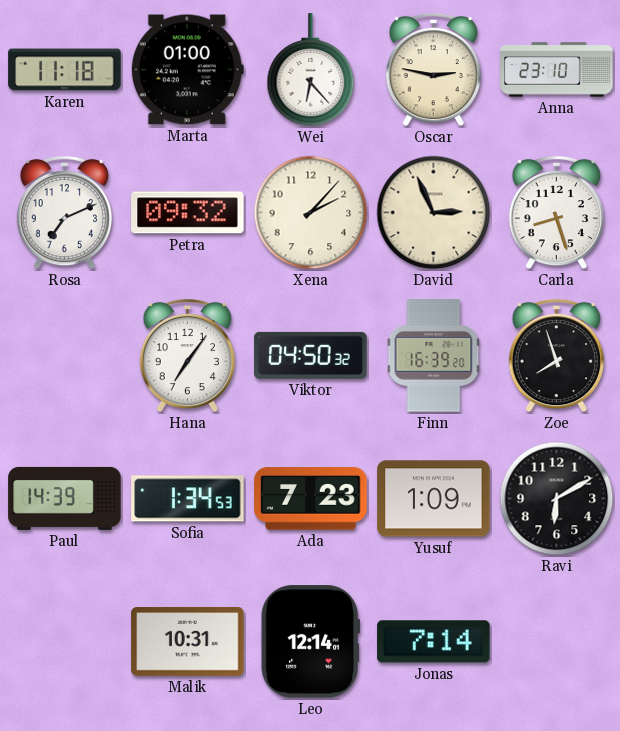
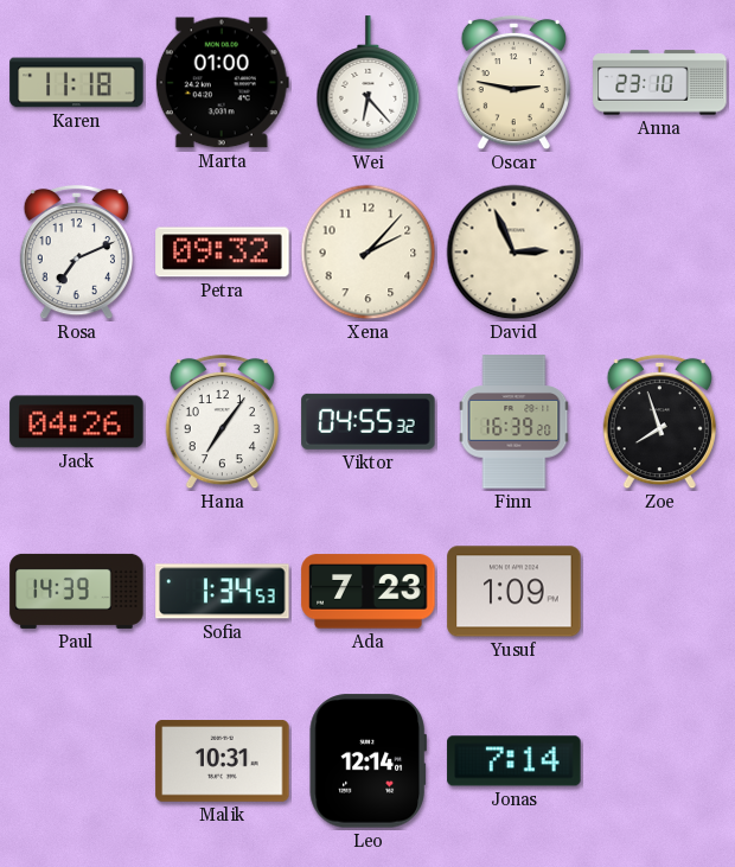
Carla: 8:27 -> none (556, 213)
Jack: none -> 04:26 (77, 422)
Viktor: 04:50 -> 04:55 (369, 421)
Ravi: 6:10 -> none (557, 499)
